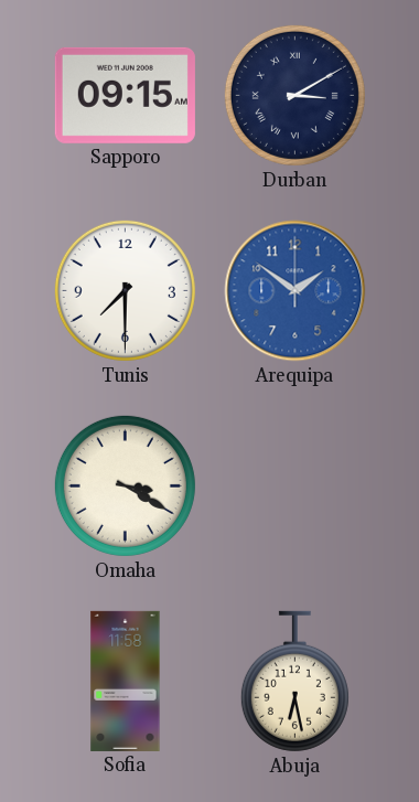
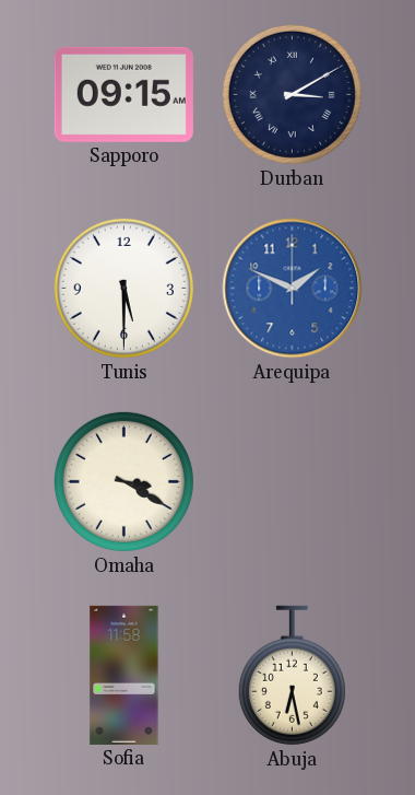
Tunis: 7:30 -> 5:30 (123, 288)
Arequipa: 1:51 -> 1:49 (293, 289)
